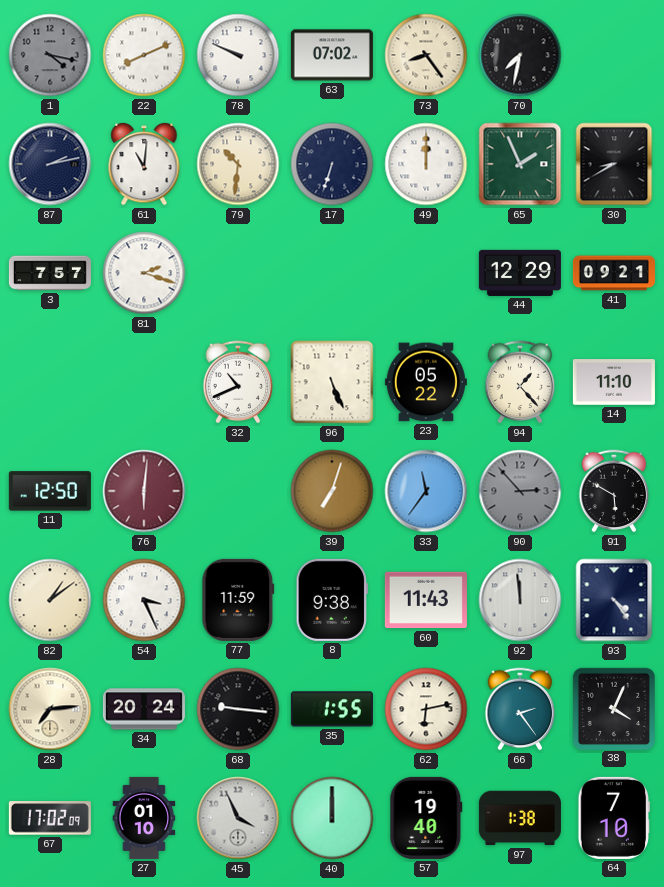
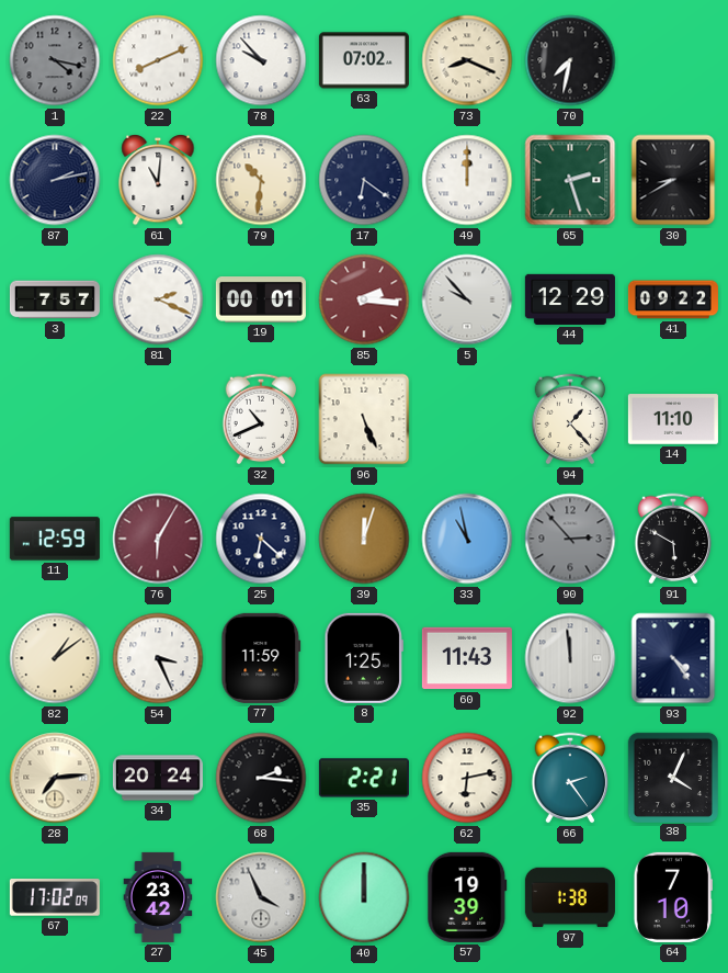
78: 9:49 -> 9:53 (261, 60)
73: 8:24 -> 8:19 (467, 60)
17: 6:33 -> 6:21 (364, 180)
65: 1:56 -> 2:27 (570, 180)
81: 2:18 -> 2:19 (158, 299)
19: none -> 00:01 (261, 301)
85: none -> 2:16 (364, 299)
5: none -> 9:53 (467, 299)
41: 09:21 -> 09:22 (673, 299)
23: 05:22 -> none (426, 382)
11: 12:50 -> 12:59 (55, 539)
76: 6:01 -> 6:05 (158, 539)
25: none -> 6:22 (261, 539)
39: 7:03 -> 12:03 (364, 539)
33: 11:36 -> 10:58 (467, 539)
8: 9:38 -> 1:25 (364, 658)
68: 9:16 -> 2:16 (261, 778)
35: 1:55 -> 2:21 (364, 778)
27: 01:10 -> 23:42 (158, 897)
57: 19:40 -> 19:39 (467, 897)
